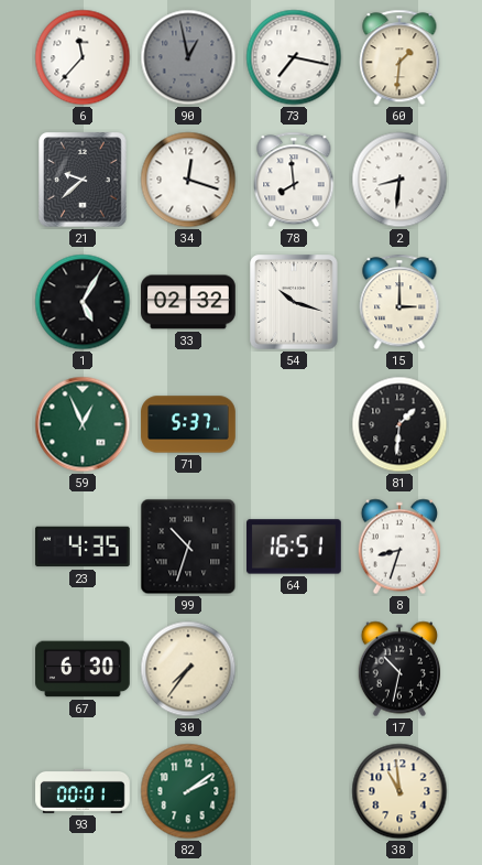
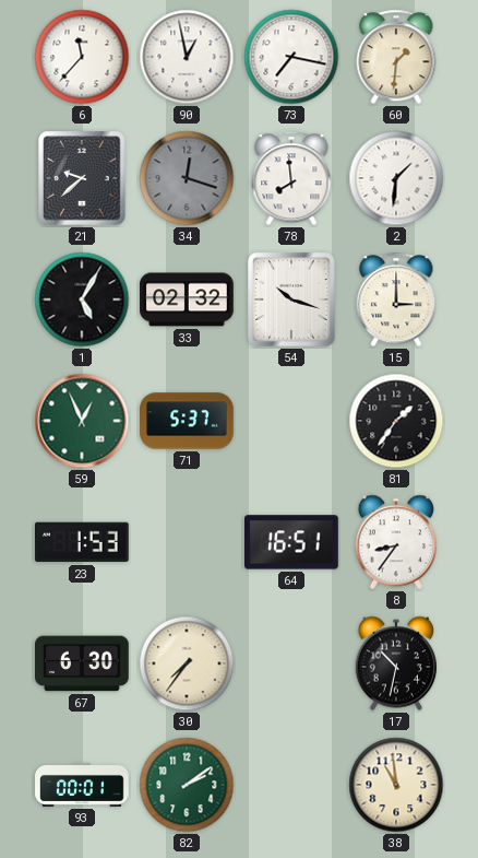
90 dial: grey -> white (187, 57)
34 dial: white -> grey (187, 178)
2: 8:31 -> 1:31 (396, 178)
81: 1:31 -> 1:36 (396, 421)
23: 4:35 -> 1:53 (83, 542)
99: 10:33 -> none (188, 547)
8: 8:33 -> 8:36 (395, 542)
